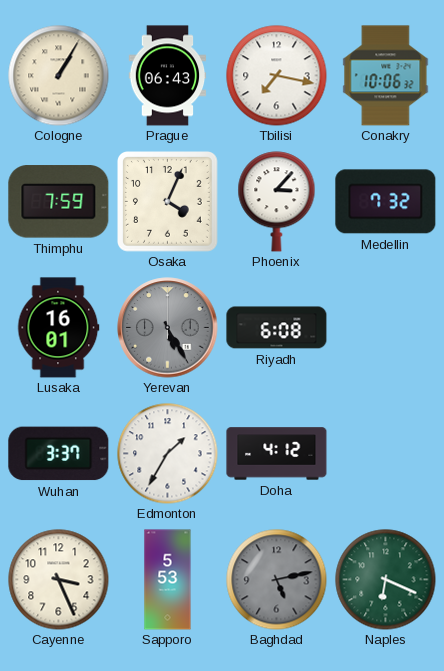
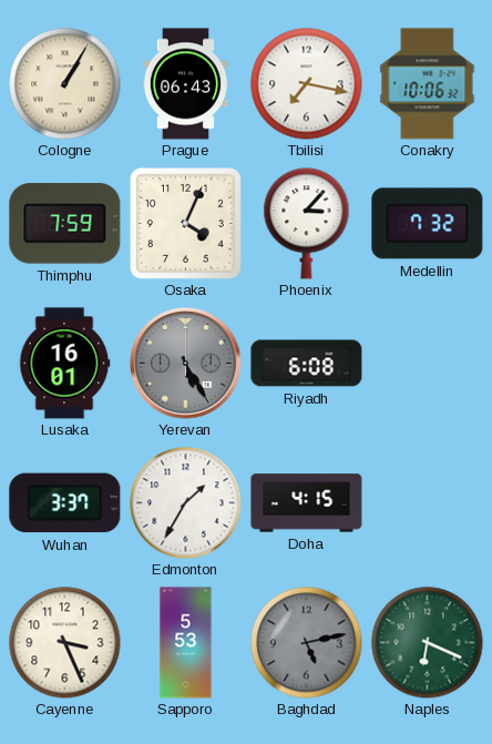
Doha: 4:12 -> 4:15 (307, 503)
